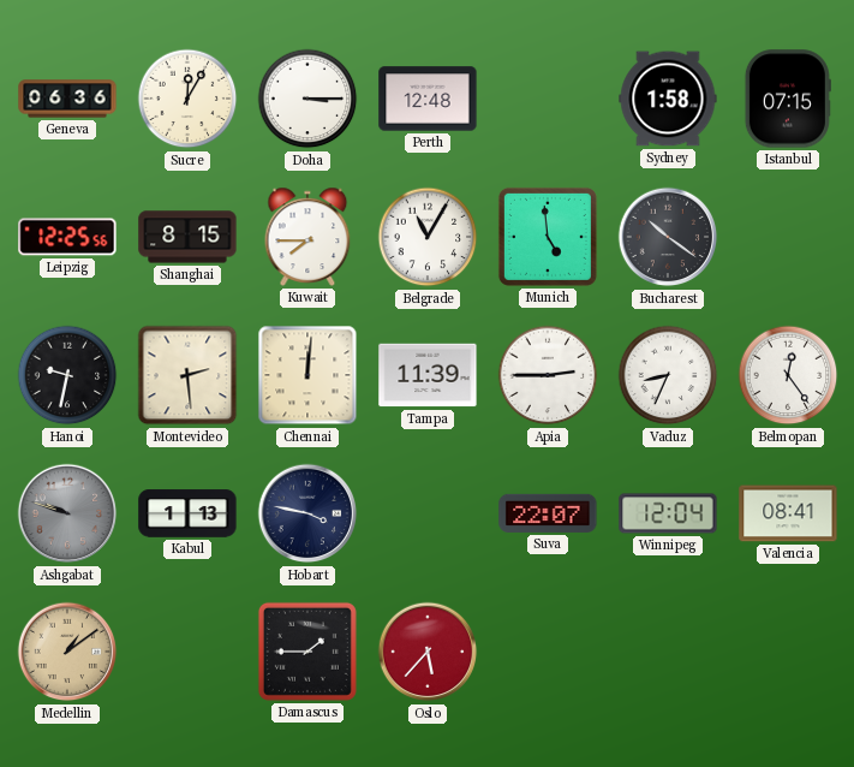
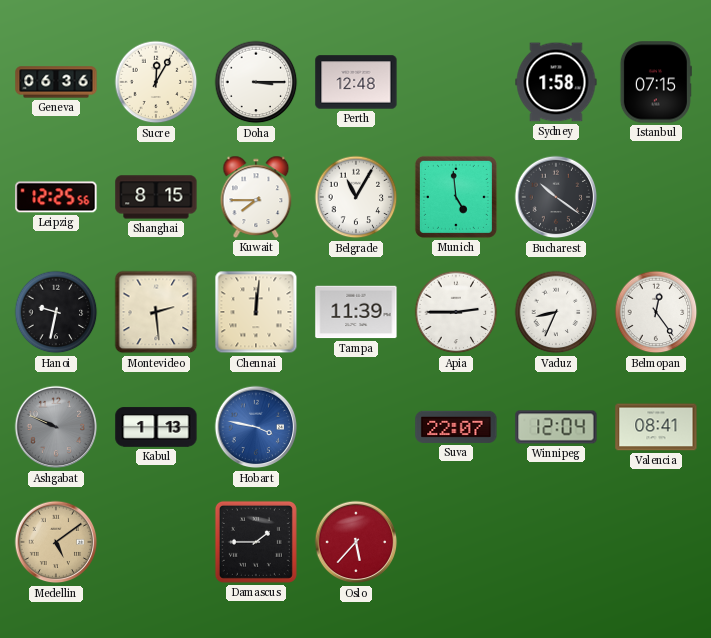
Ashgabat: 9:48 -> 9:49 (56, 427)
Hobart dial: navy -> blue (256, 427)
Medellin: 1:09 -> 5:09 (56, 542)
